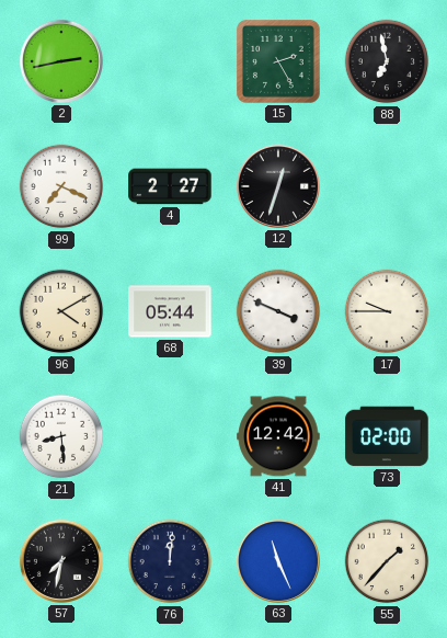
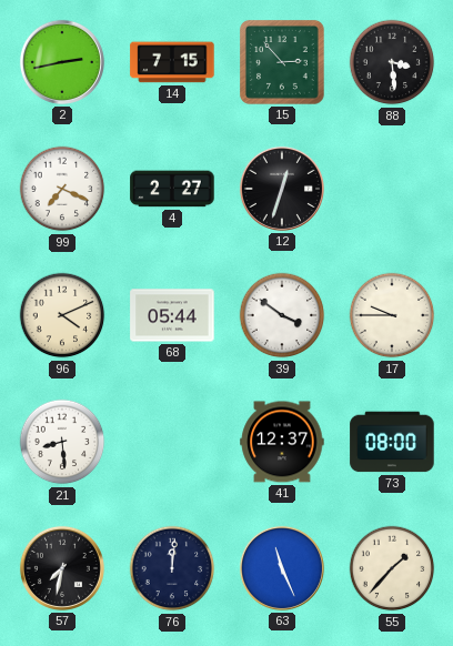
14: none -> 7:15 (172, 62)
15: 2:25 -> 2:53 (283, 63)
88: 6:58 -> 3:29 (392, 62)
96: 4:10 -> 4:11 (62, 315)
39: 3:49 -> 3:51 (282, 315)
41: 12:42 -> 12:37 (282, 442)
73: 02:00 -> 08:00 (392, 442)
